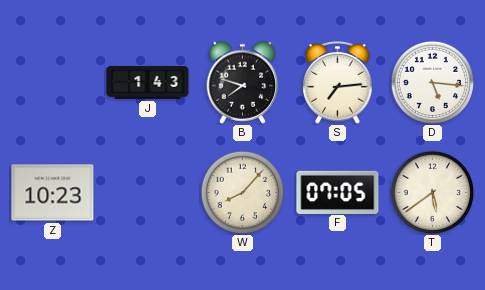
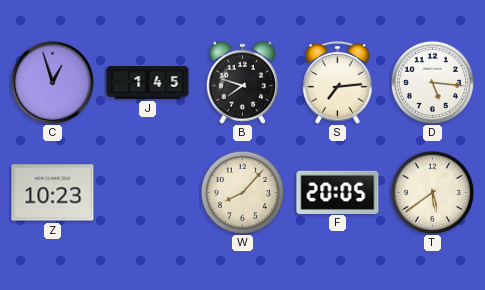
C: none -> 12:57 (52, 82)
J: 1:43 -> 1:45 (148, 83)
F: 07:05 -> 20:05 (338, 192)
